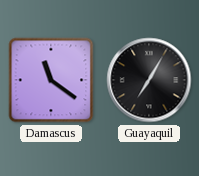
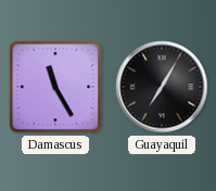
Damascus: 11:21 -> 11:25 (55, 87)
